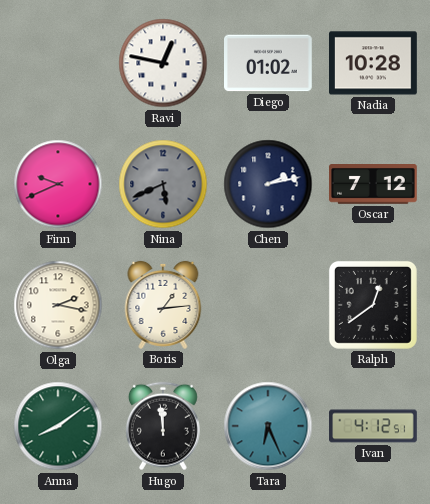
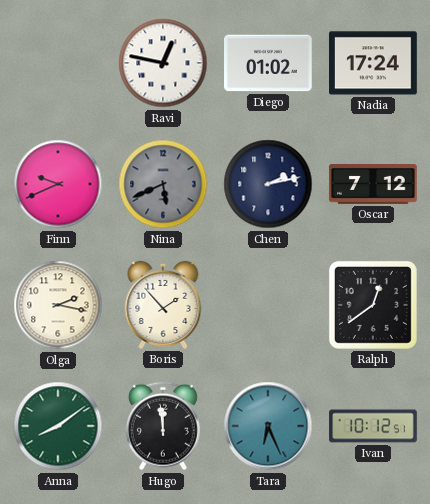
Nadia: 10:28 -> 17:24 (374, 63)
Boris: 1:14 -> 1:53 (163, 305)
Ivan: 4:12 -> 10:12 (373, 426)
